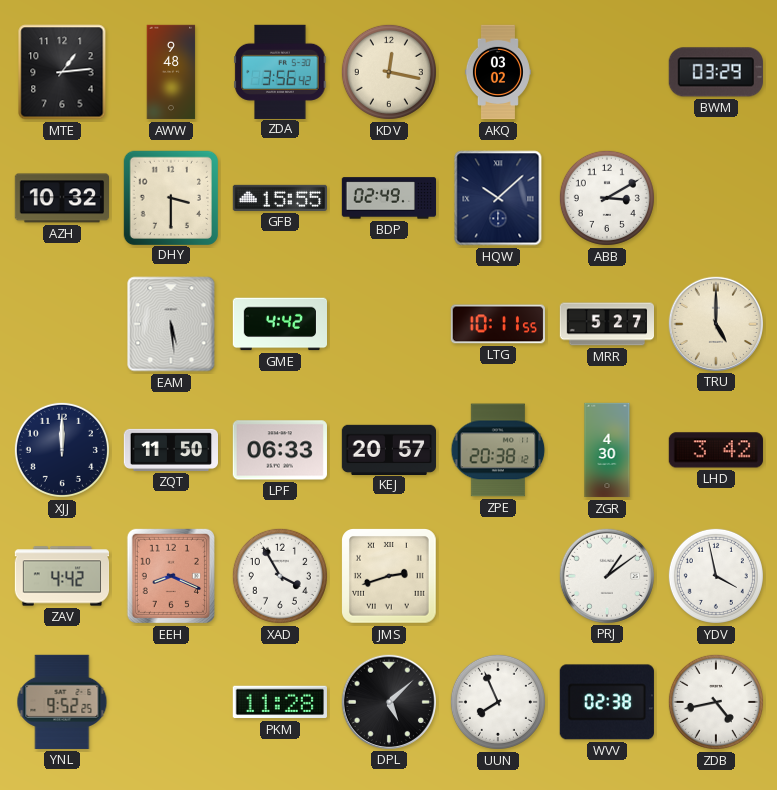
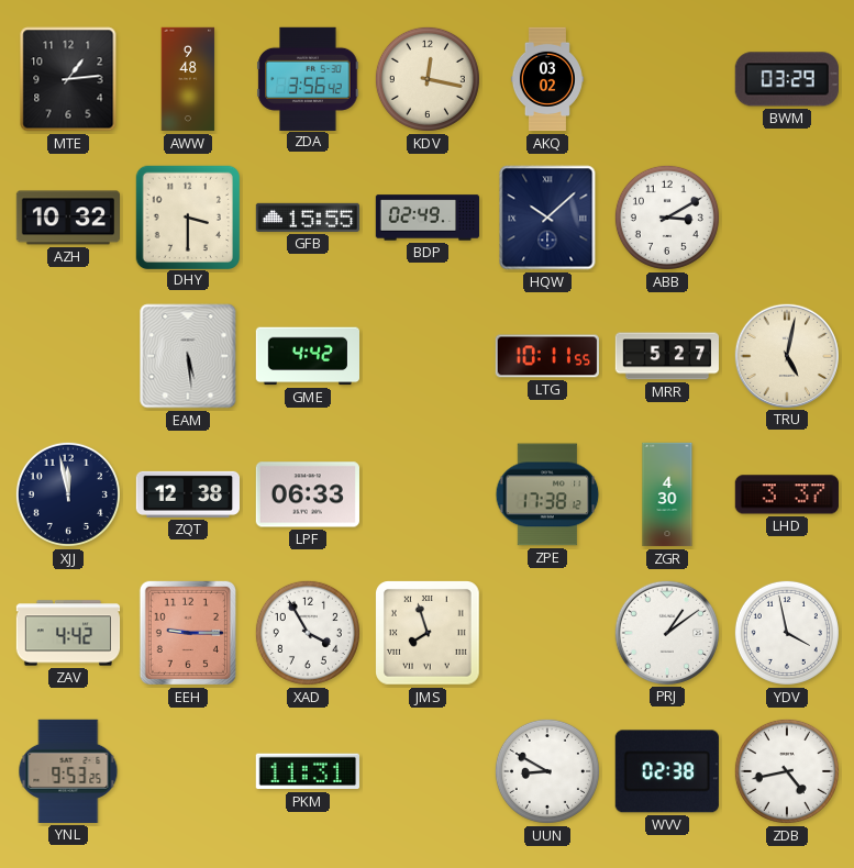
TRU: 5:00 -> 5:02 (786, 355)
XJJ: 12:00 -> 11:58 (68, 494)
ZQT: 11:50 -> 12:38 (187, 494)
KEJ: 20:57 -> none (388, 449)
ZPE: 20:38 -> 17:38 (547, 494)
LHD: 3:42 -> 3:37 (787, 494)
EEH: 8:19 -> 9:15 (188, 633)
JMS: 2:42 -> 7:57 (429, 634)
YNL: 9:52 -> 9:53 (68, 771)
PKM: 11:28 -> 11:31 (308, 771)
DPL: 5:08 -> none (388, 701)
UUN: 7:56 -> 8:50 (547, 771)
